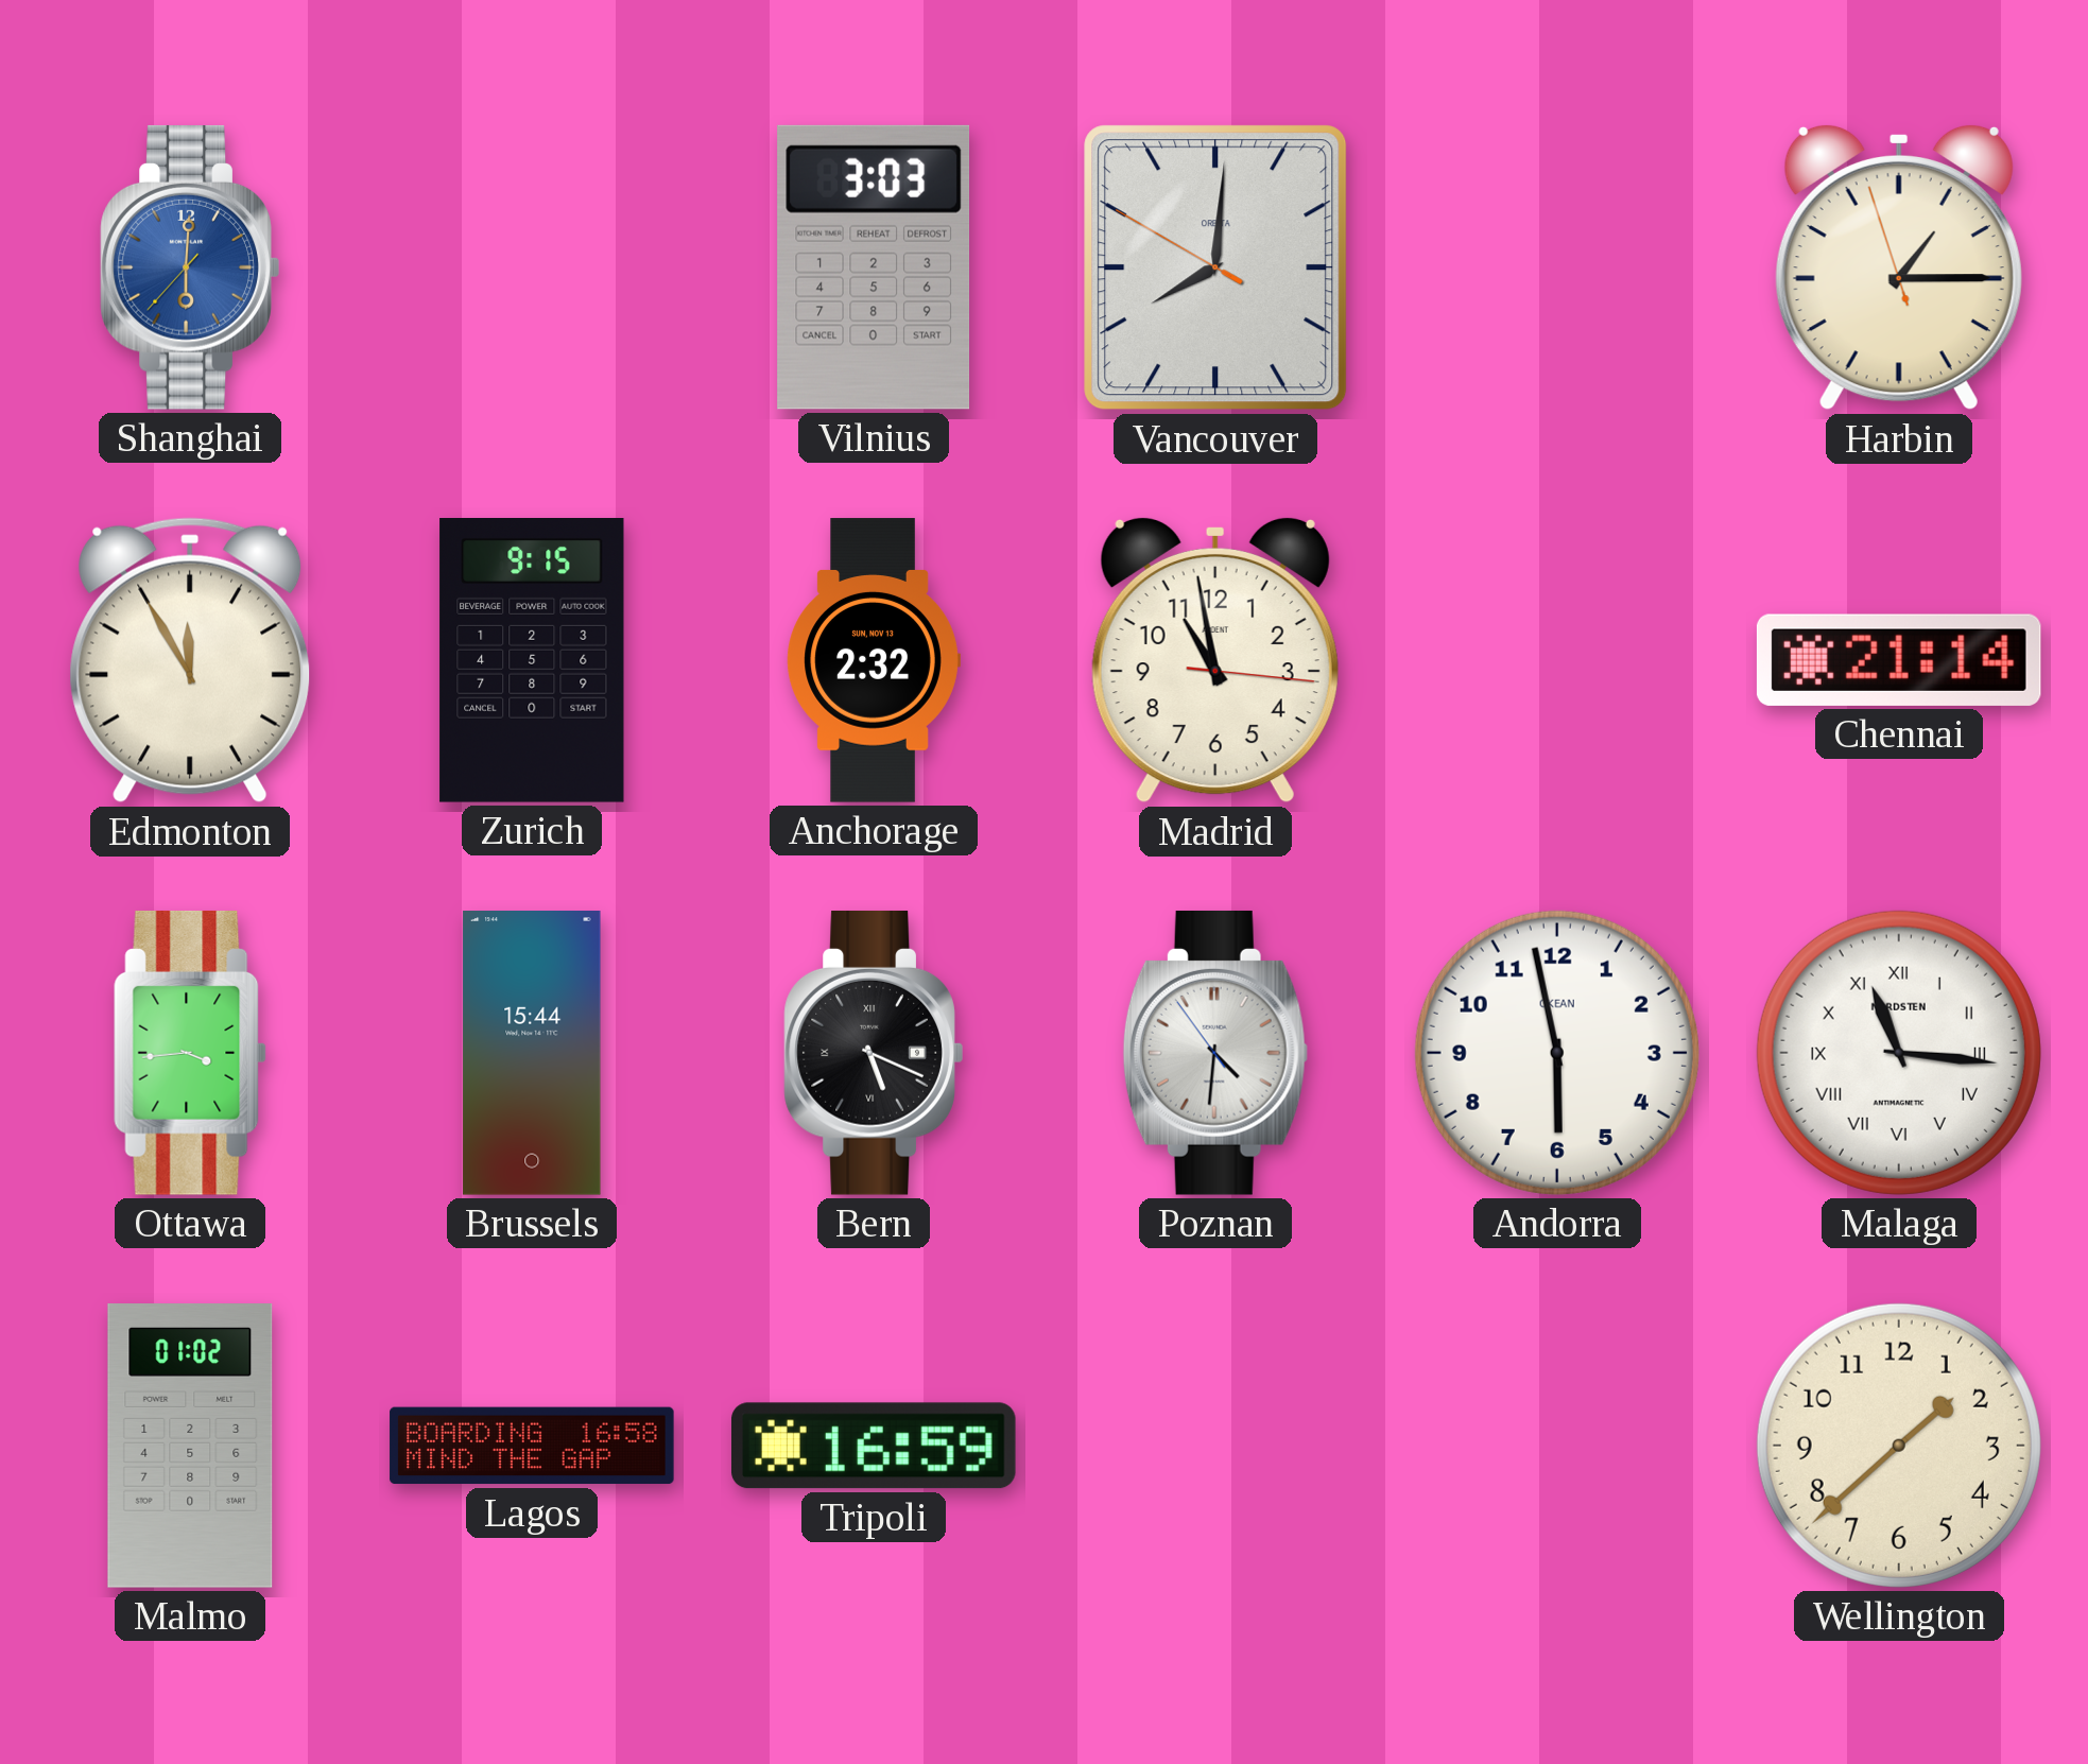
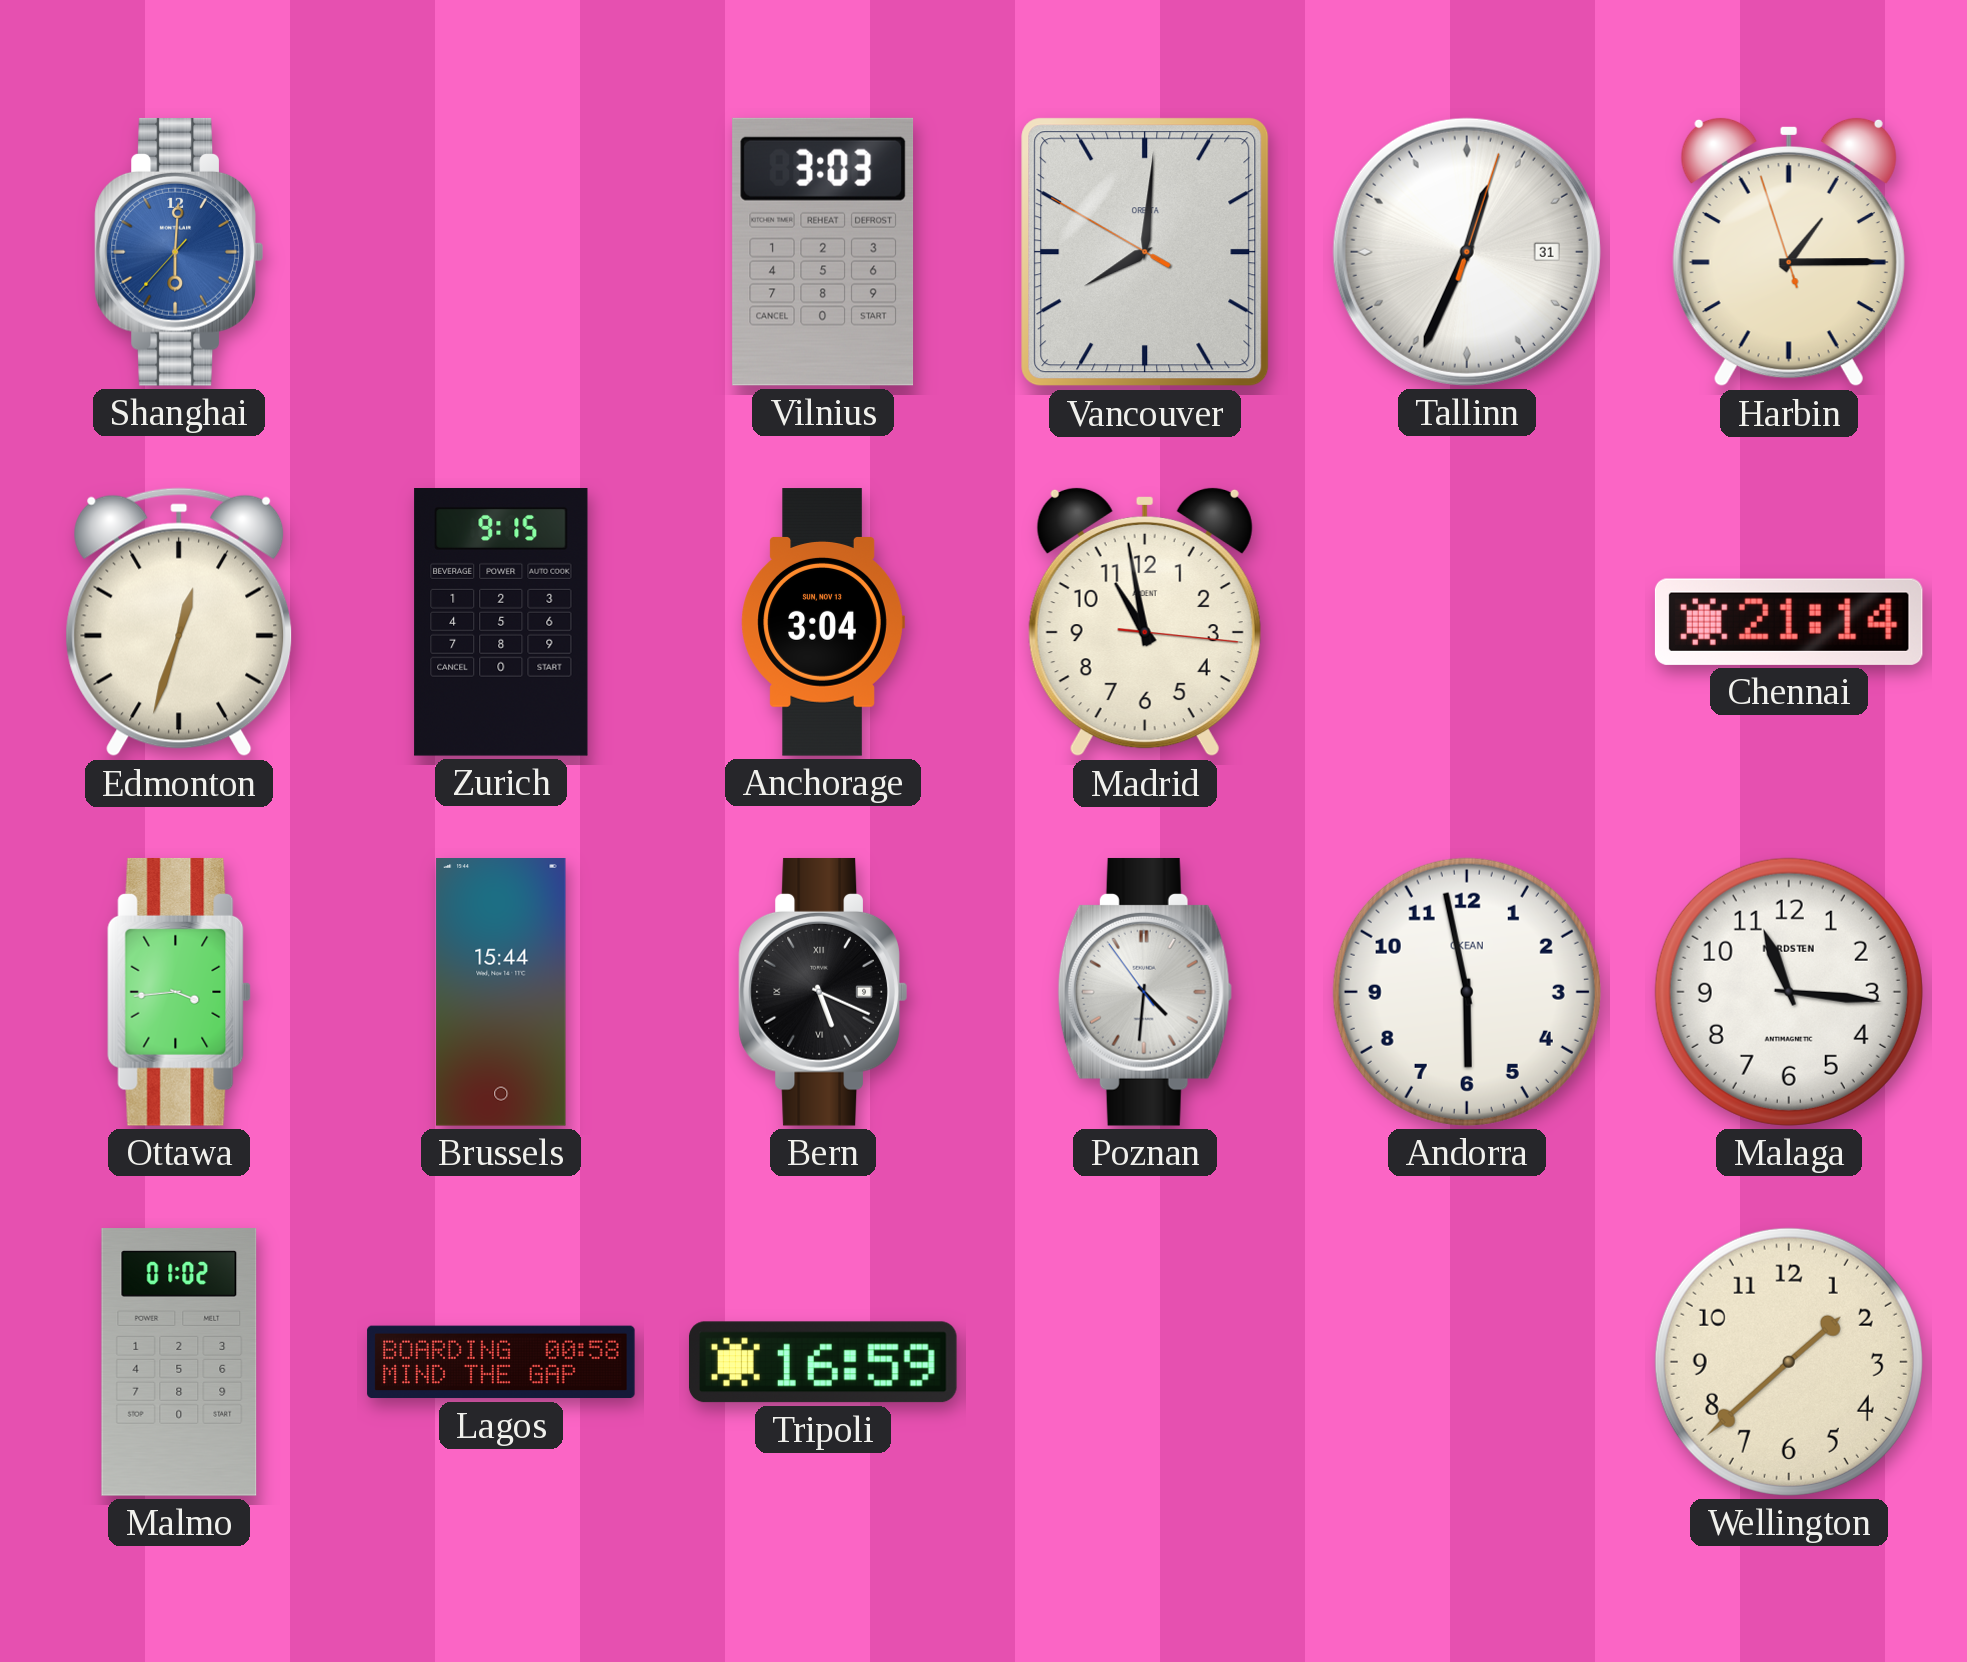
Tallinn: none -> 12:34 (1467, 252)
Edmonton: 11:55 -> 12:33 (179, 622)
Anchorage: 2:32 -> 3:04 (823, 622)
Malaga numerals: Roman -> Arabic (1789, 992)
Lagos: 16:58 -> 00:58 (501, 1362)
